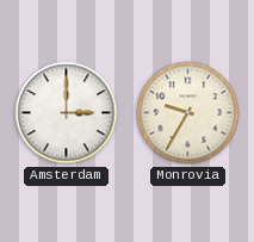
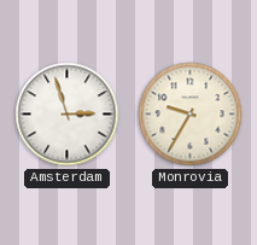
Amsterdam: 3:00 -> 2:57 (68, 115)
